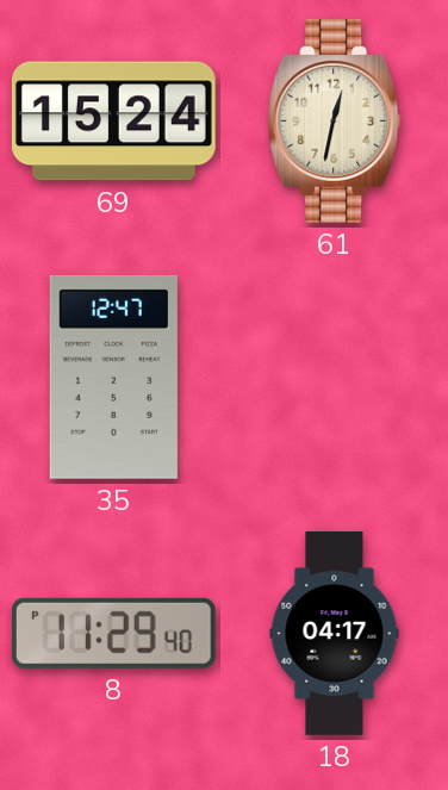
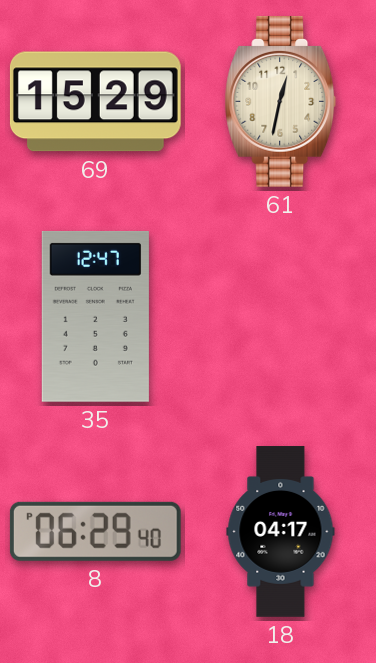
69: 15:24 -> 15:29 (95, 102)
8: 11:29 -> 06:29 (95, 531)
